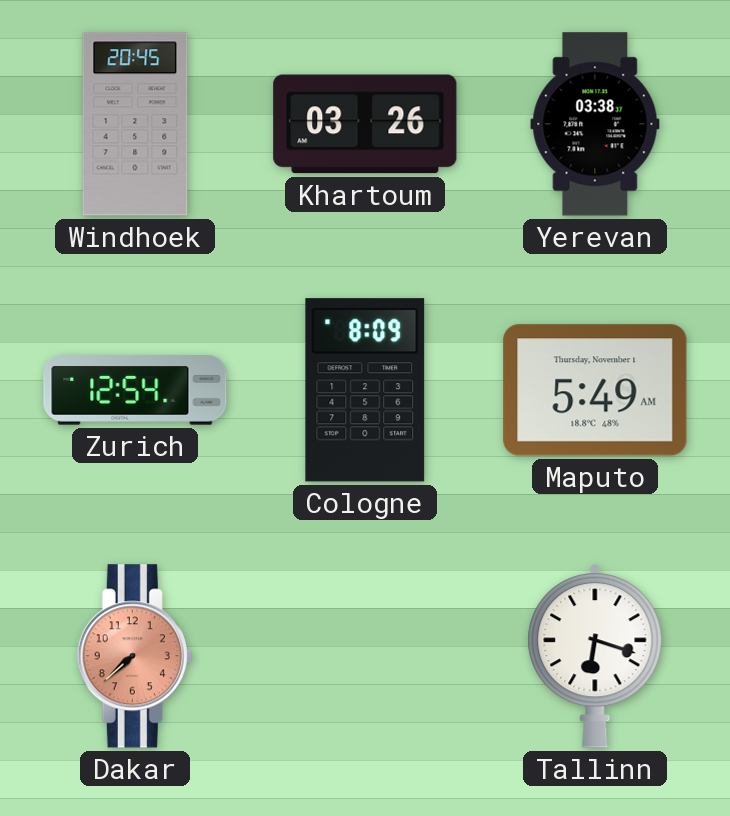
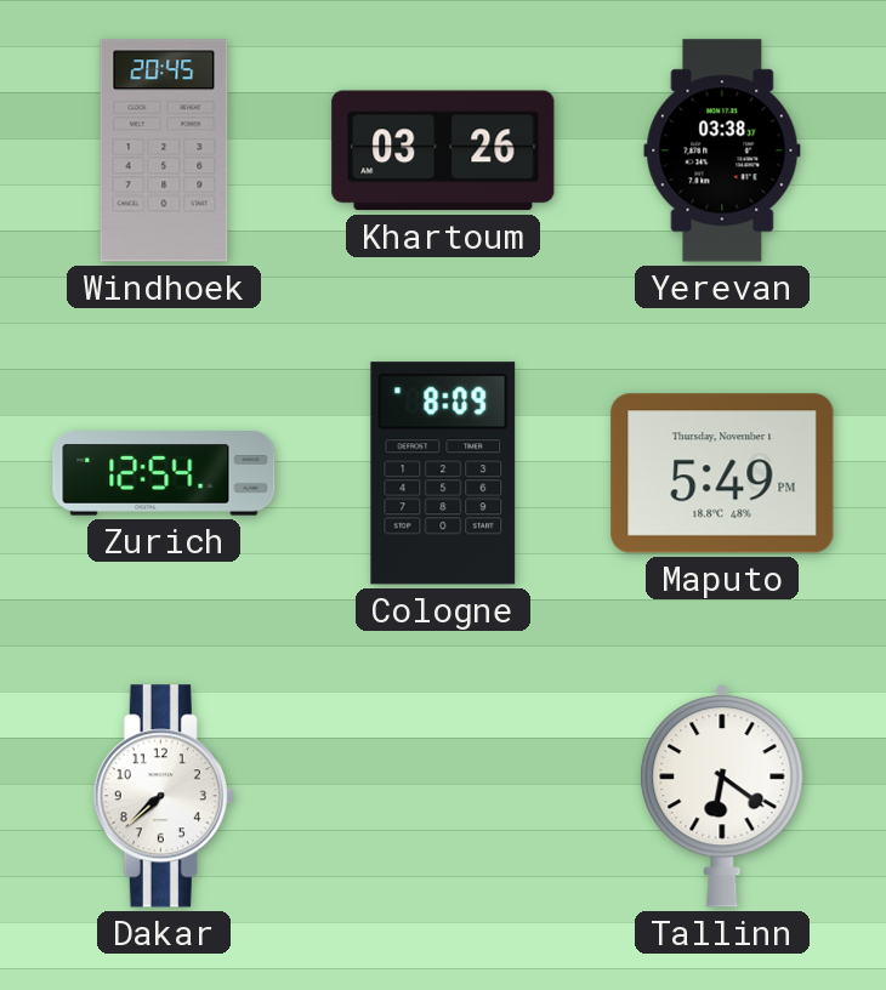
Maputo: 5:49 AM -> 5:49 PM (722, 473)
Dakar dial: salmon -> white (164, 796)
Tallinn: 6:18 -> 6:21 (722, 796)
